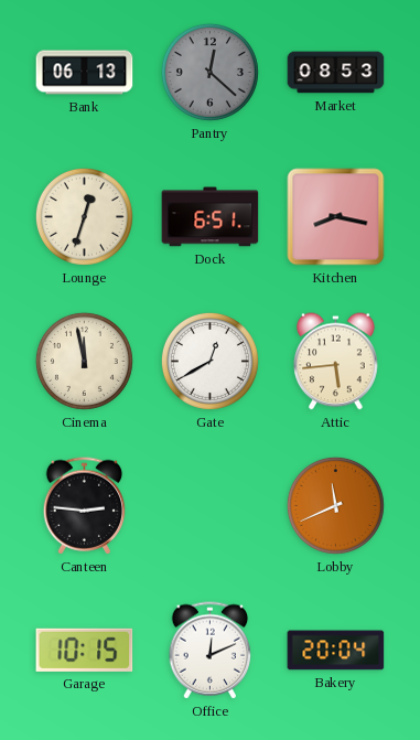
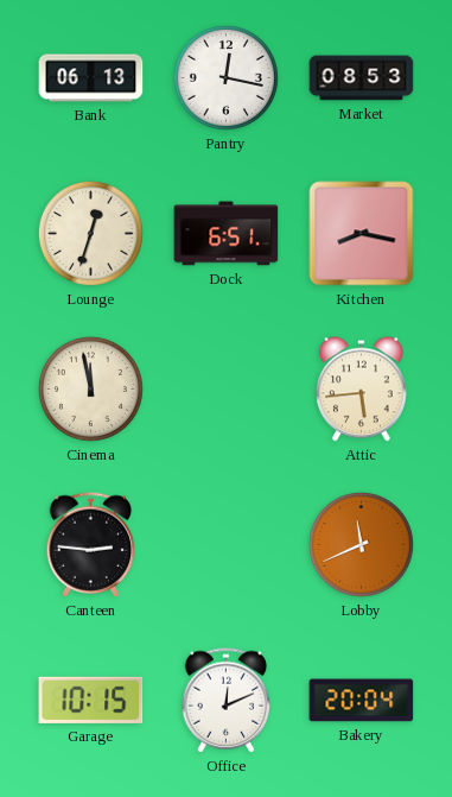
Pantry: 12:22 -> 12:17 (225, 77)
Pantry dial: grey -> white (225, 77)
Gate: 12:40 -> none (209, 361)
